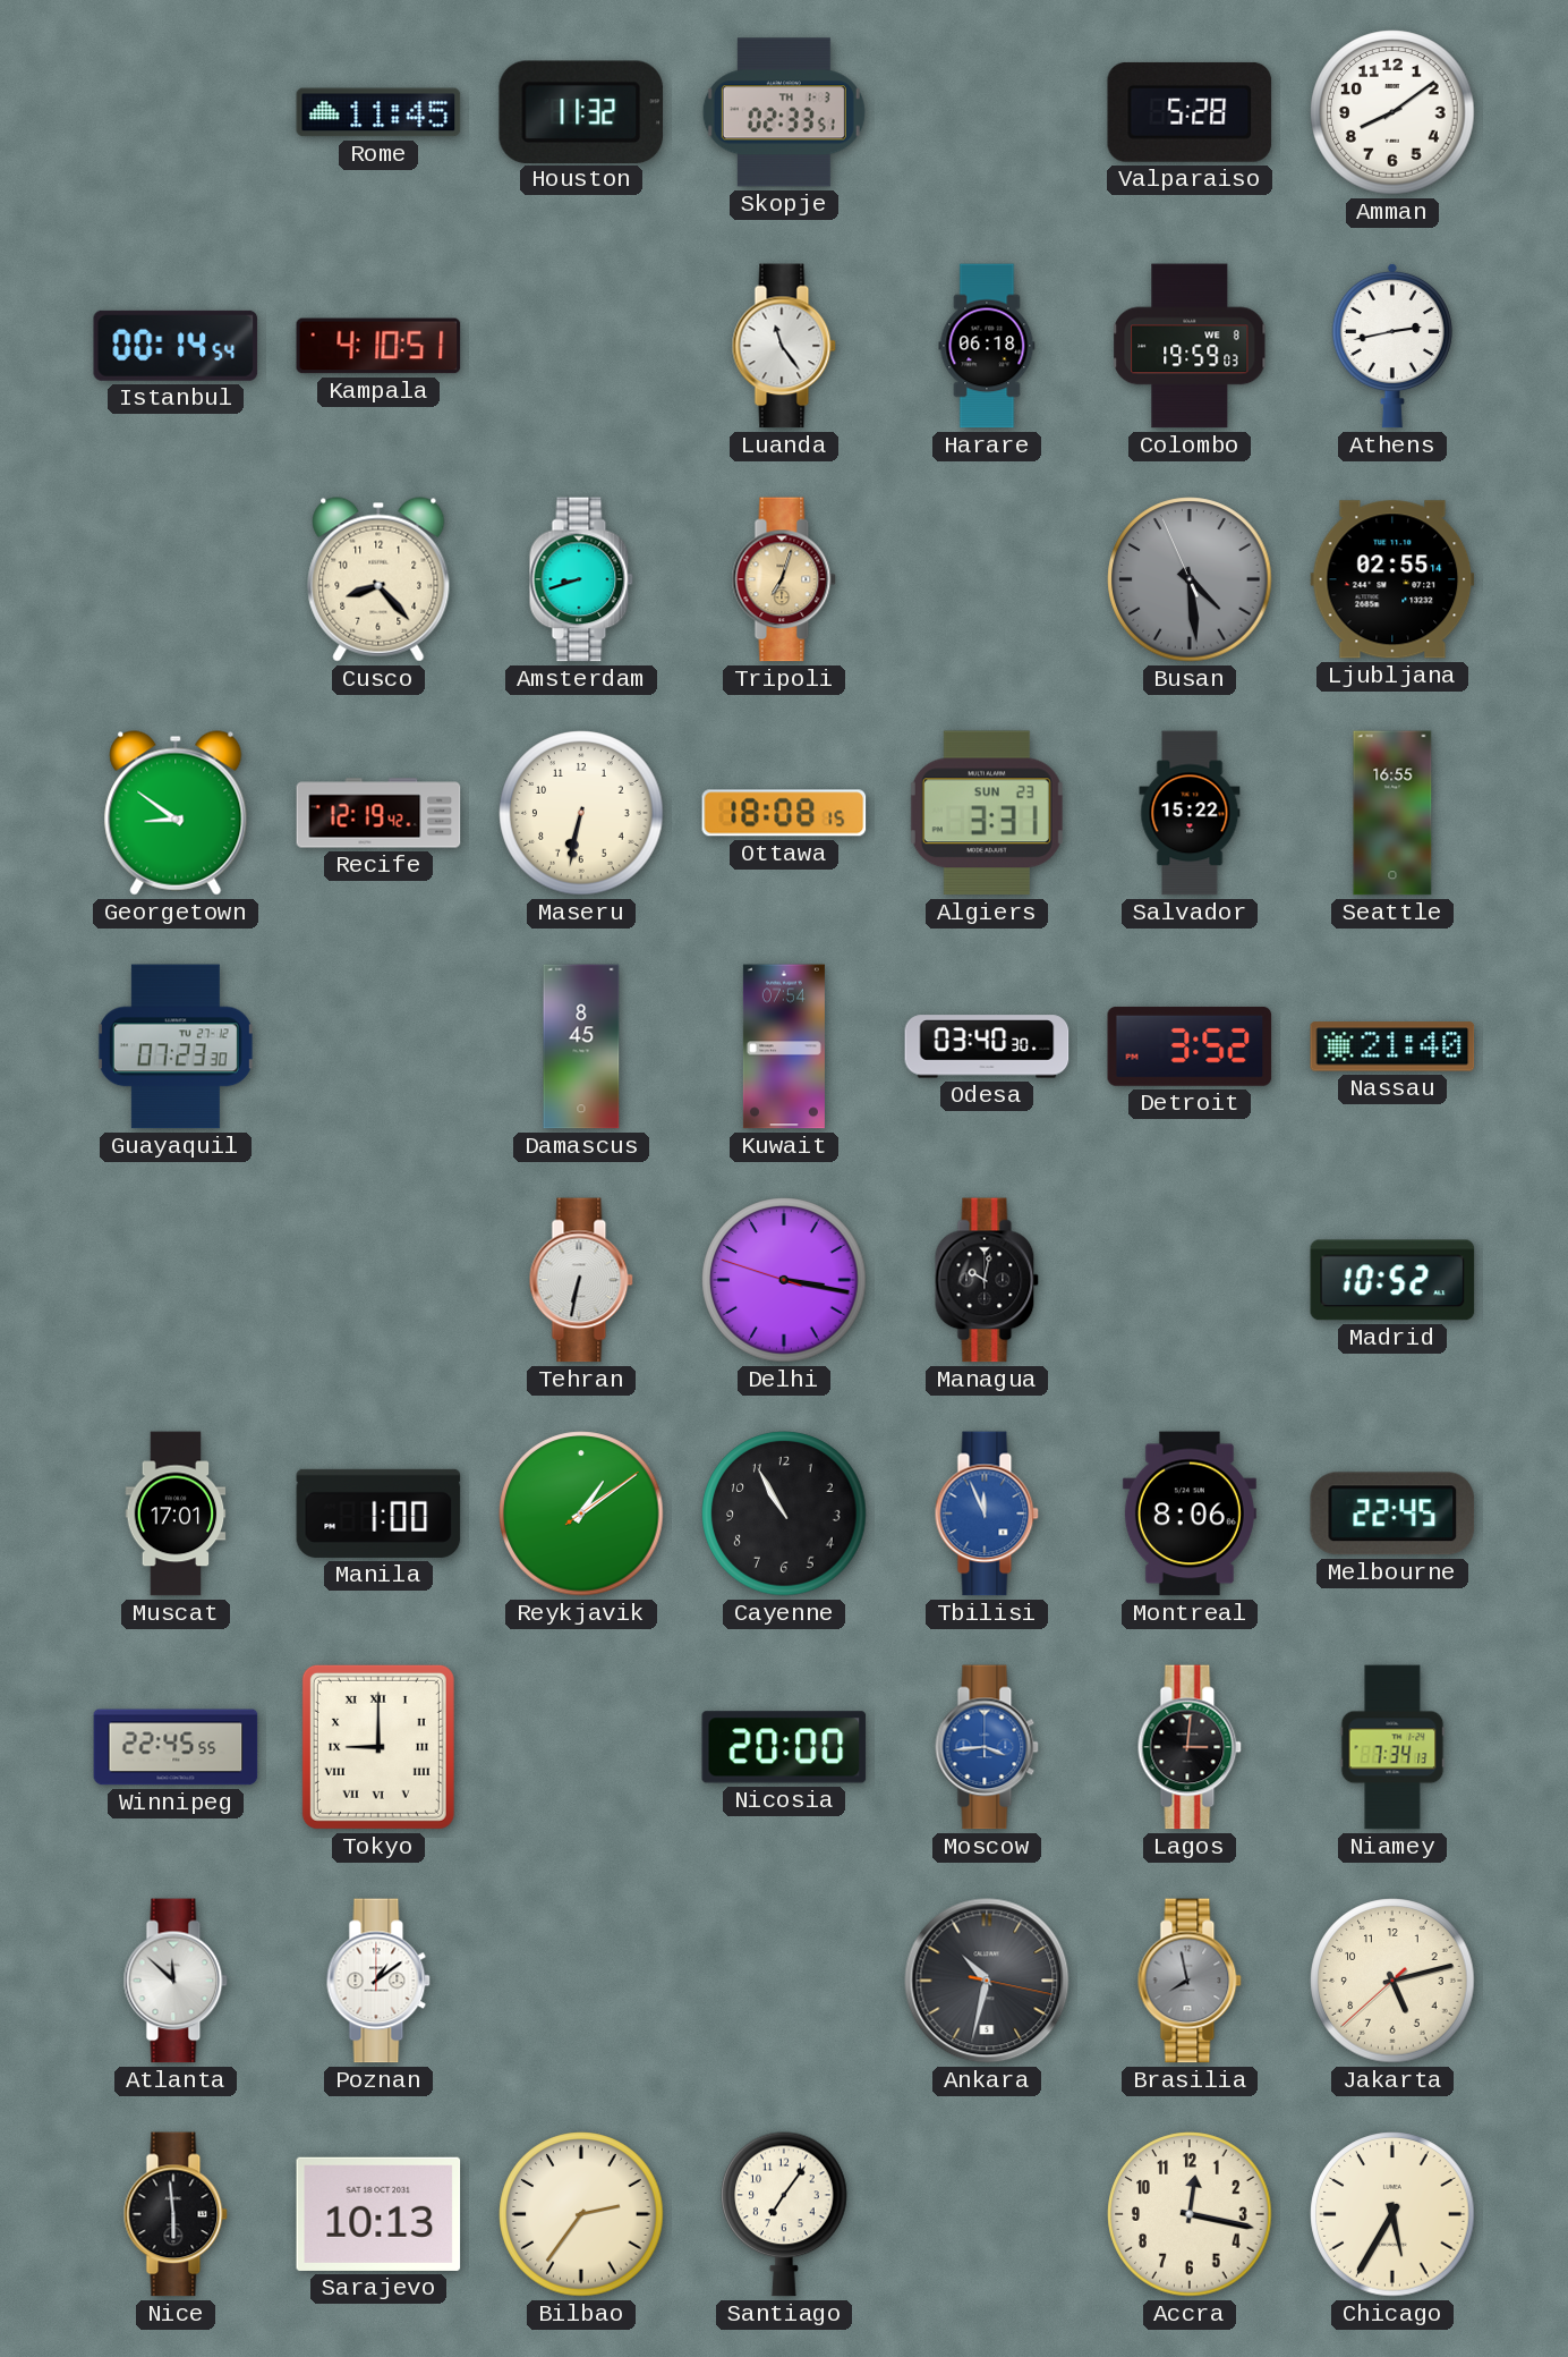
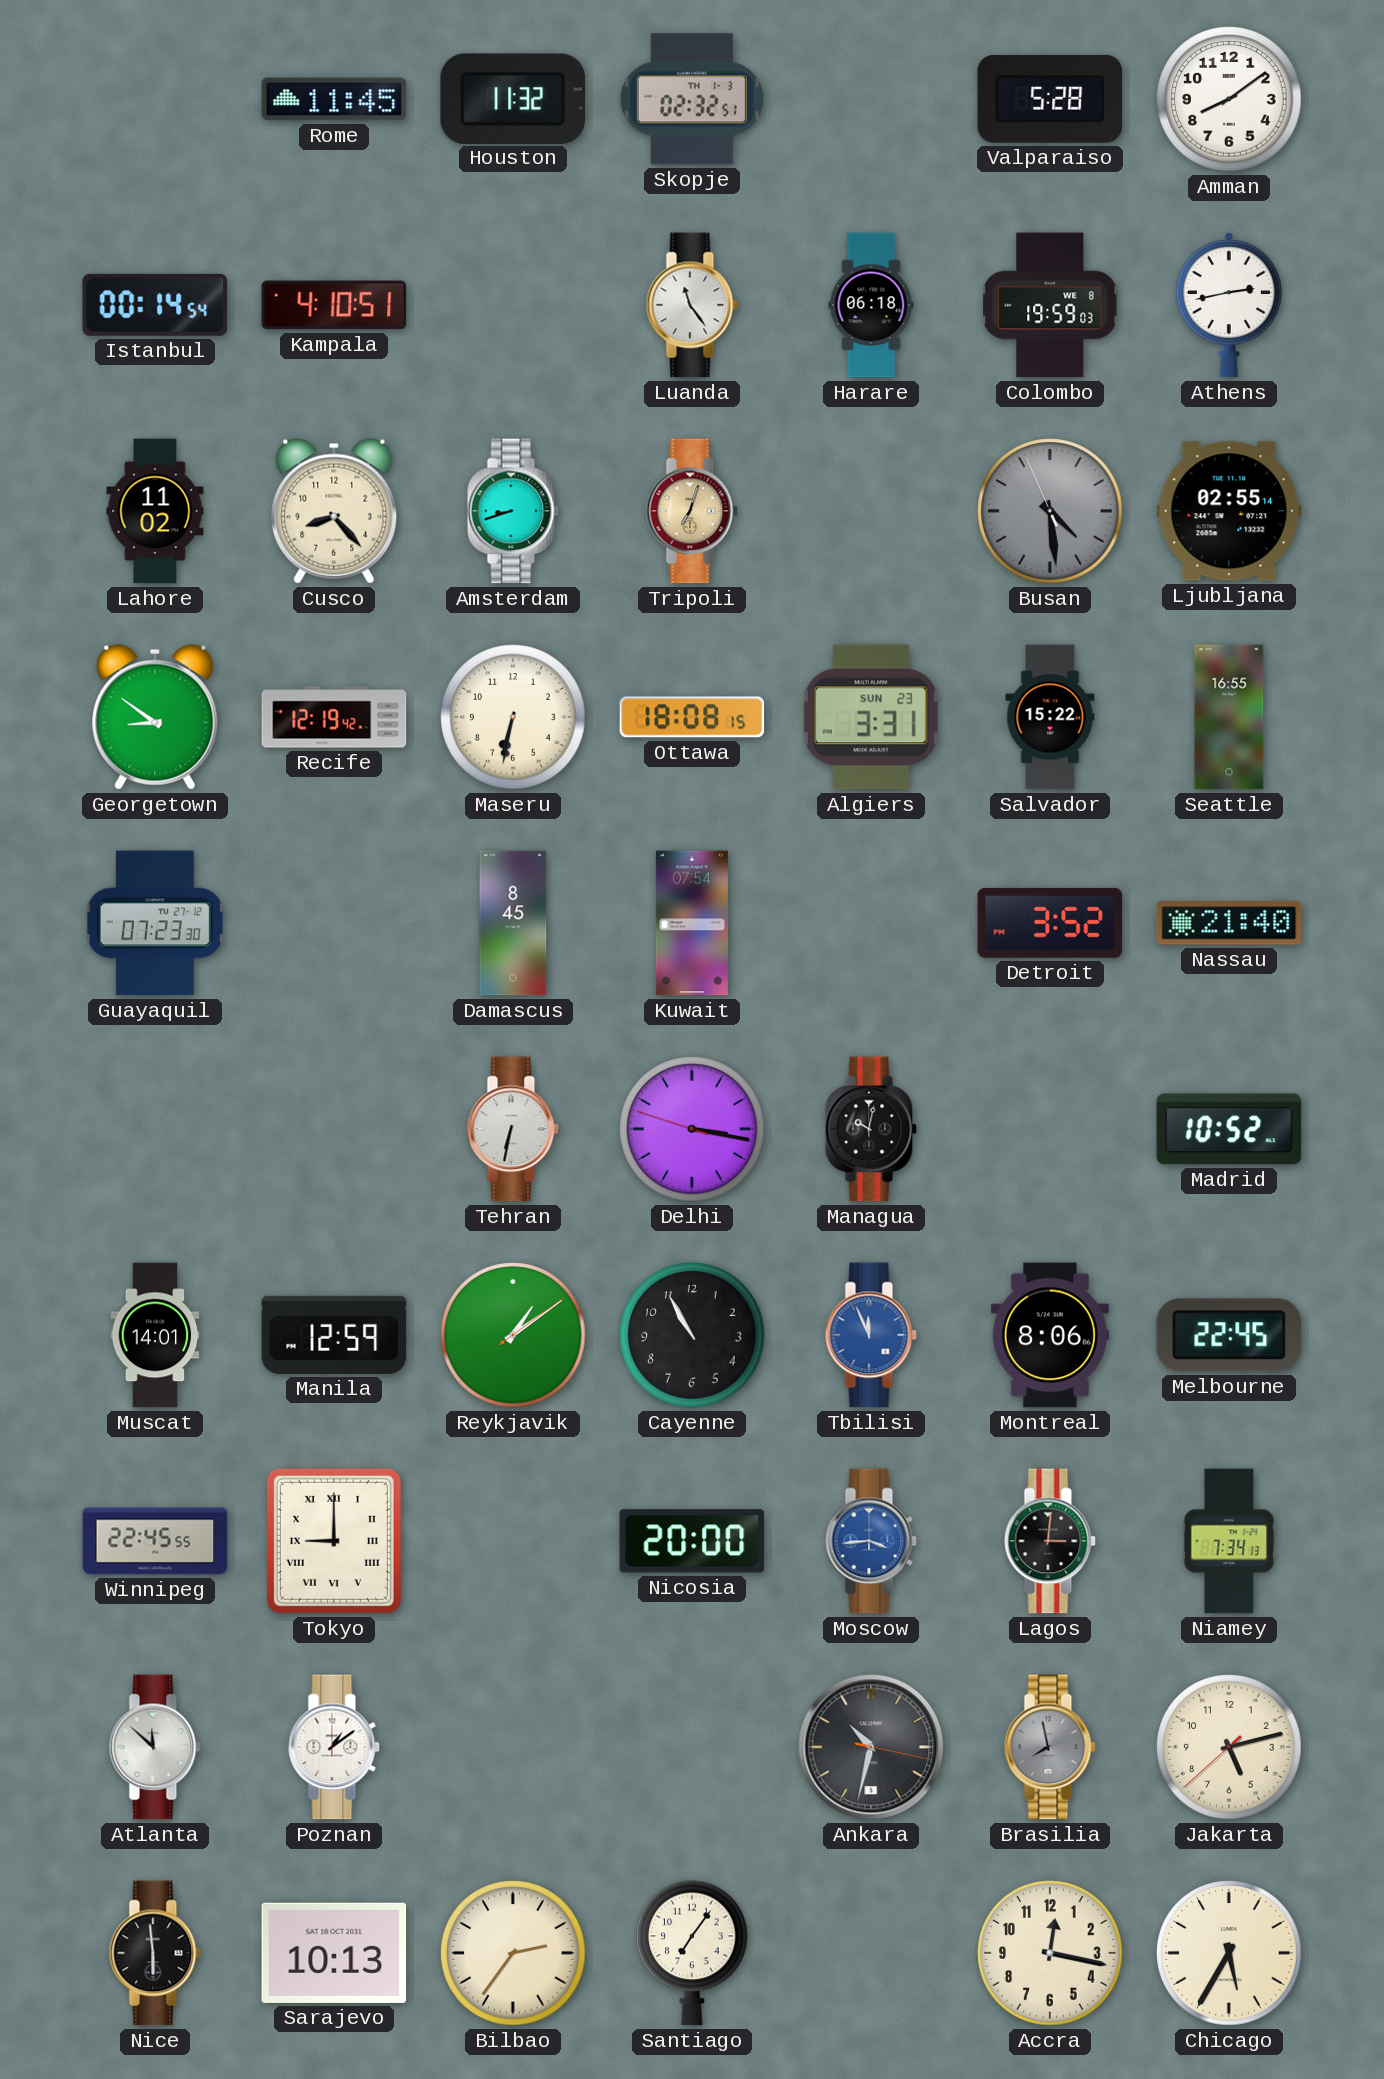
Skopje: 02:33 -> 02:32 (692, 99)
Lahore: none -> 11:02 (155, 511)
Odesa: 03:40 -> none (987, 1046)
Muscat: 17:01 -> 14:01 (155, 1335)
Manila: 1:00 -> 12:59 (334, 1335)
